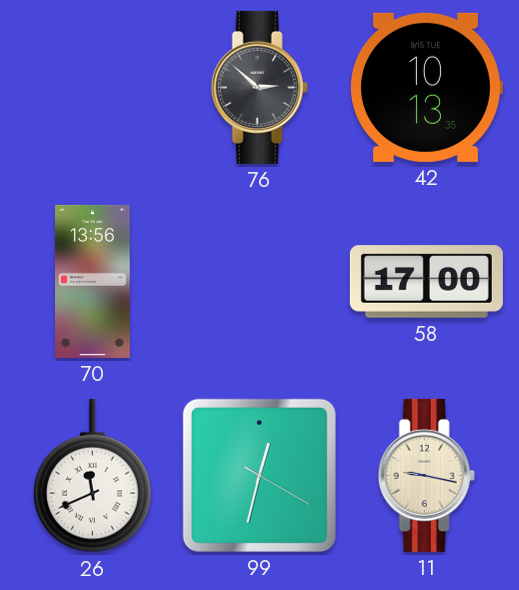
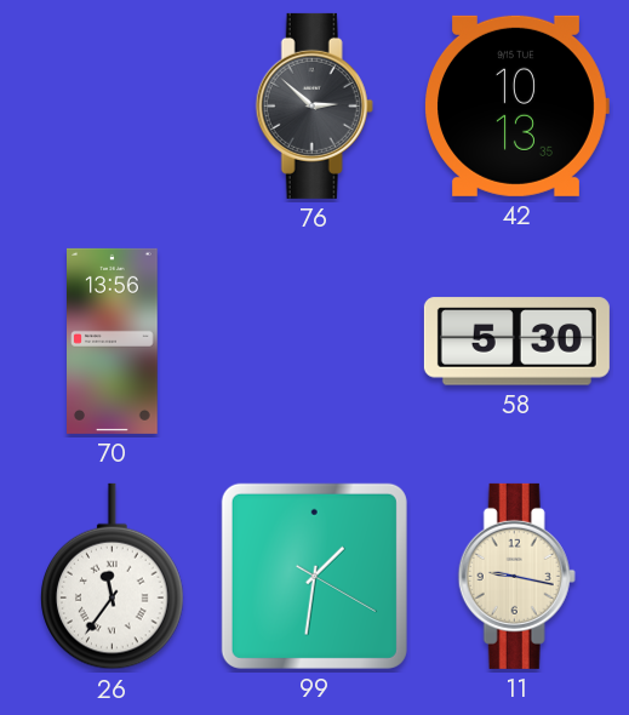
58: 17:00 -> 5:30 (516, 342)
26: 11:41 -> 11:36 (113, 577)
99: 12:32 -> 1:31 (314, 576)
